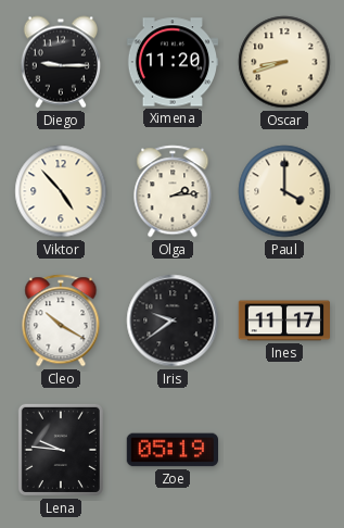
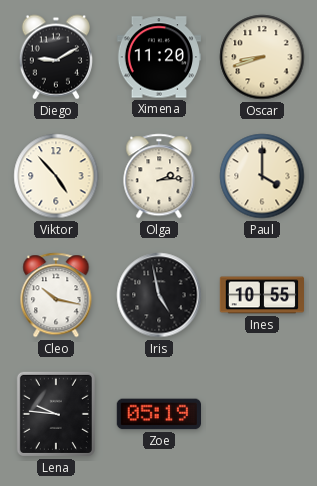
Diego: 9:15 -> 9:10 (56, 57)
Cleo: 10:20 -> 10:17 (56, 295)
Iris: 9:39 -> 4:58 (159, 295)
Ines: 11:17 -> 10:55 (262, 295)
